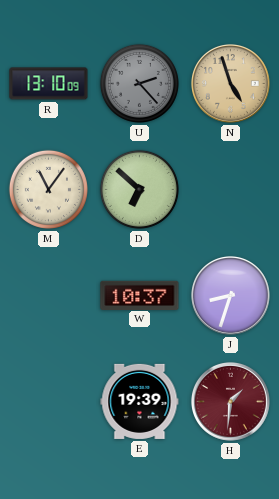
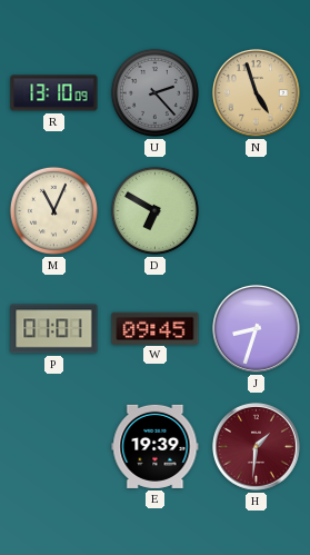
M: 11:06 -> 11:04 (53, 210)
D: 6:52 -> 6:50 (154, 210)
P: none -> 01:01 (54, 329)
W: 10:37 -> 09:45 (156, 328)
